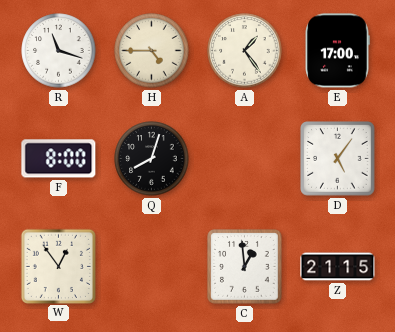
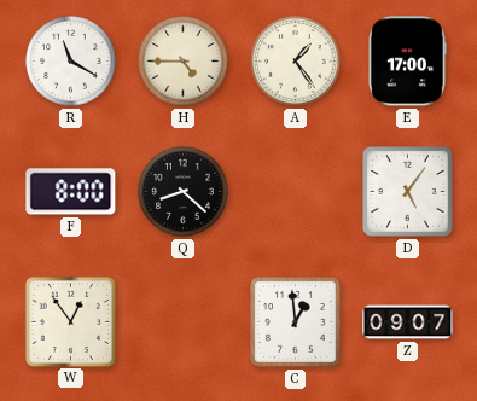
R: 11:18 -> 11:20 (71, 62)
Q: 8:03 -> 8:22 (184, 192)
Z: 21:15 -> 09:07 (408, 322)
